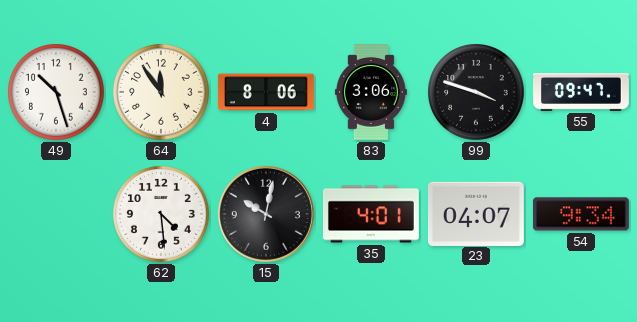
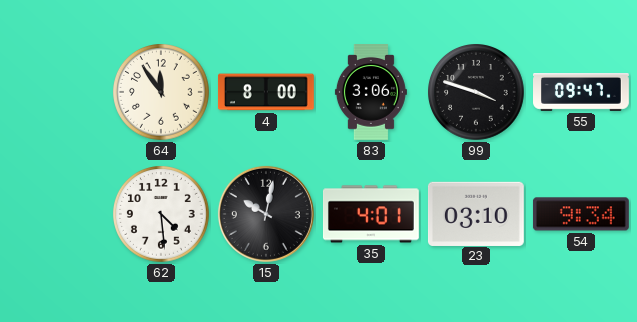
49: 10:27 -> none (57, 93)
4: 8:06 -> 8:00 (266, 92)
23: 04:07 -> 03:10 (476, 213)
